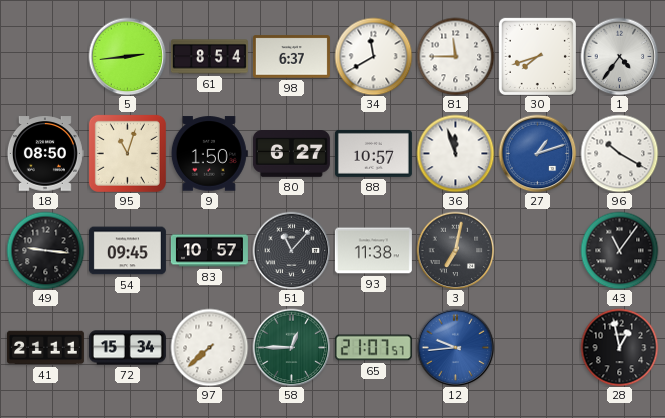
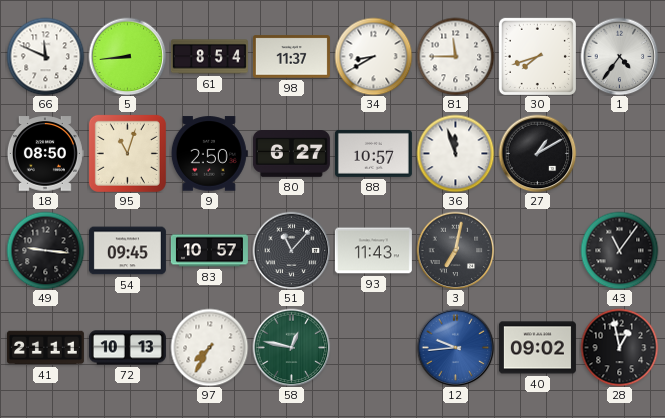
66: none -> 11:49 (45, 56)
5: 2:44 -> 8:44 (127, 56)
98: 6:37 -> 11:37 (291, 57)
34: 11:40 -> 8:40 (373, 56)
9: 1:50 -> 2:50 (209, 154)
27: 1:12 -> 1:10 (537, 153)
27 dial: blue -> black (537, 153)
96: 10:20 -> none (619, 153)
93: 11:38 -> 11:43 (373, 251)
72: 15:34 -> 10:13 (127, 348)
97: 7:38 -> 7:35 (209, 347)
58: 12:45 -> 12:47 (291, 347)
65: 21:07 -> none (373, 348)
40: none -> 09:02 (537, 348)
